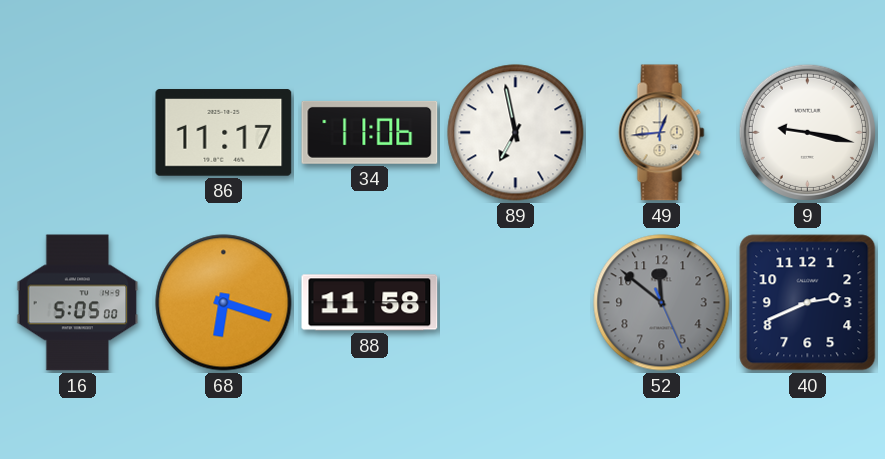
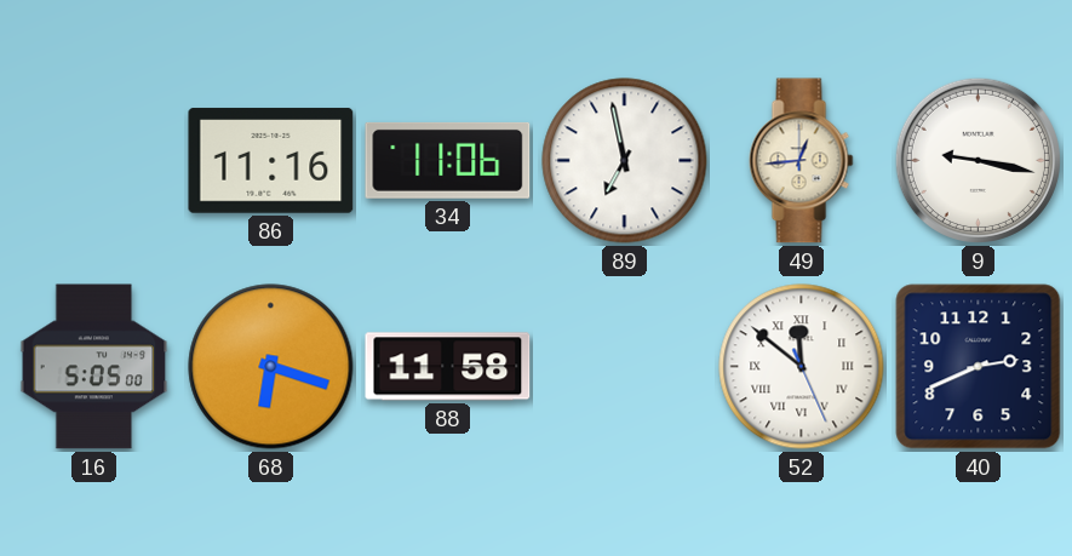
86: 11:17 -> 11:16 (271, 161)
52 dial: grey -> white (802, 367)
52 numerals: Arabic -> Roman (802, 367)
